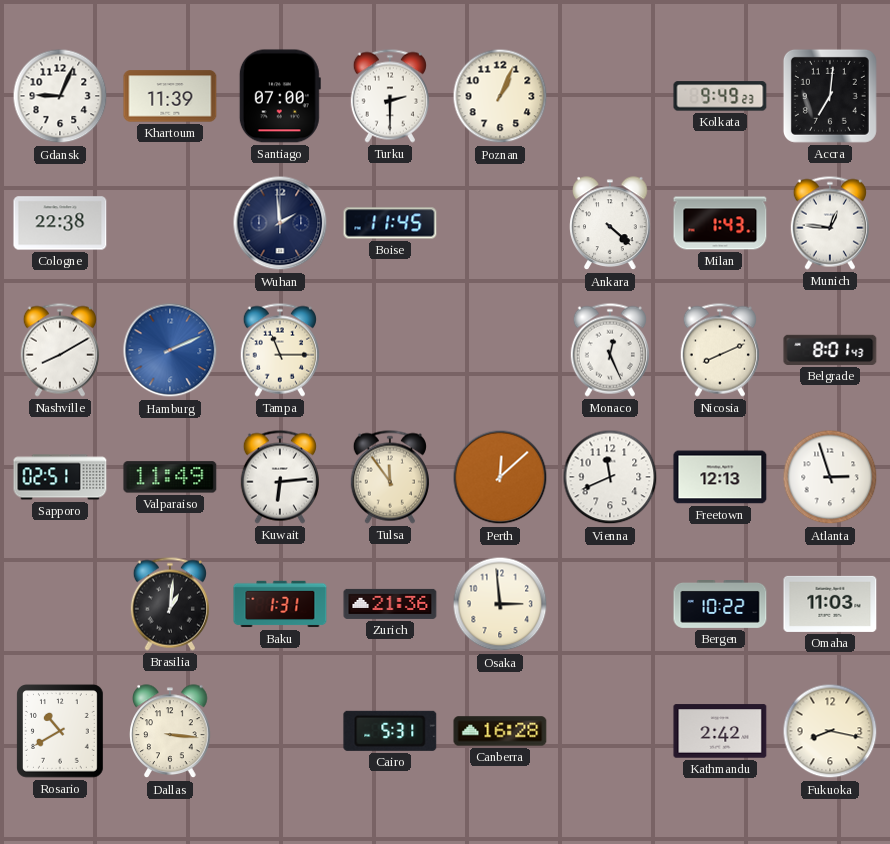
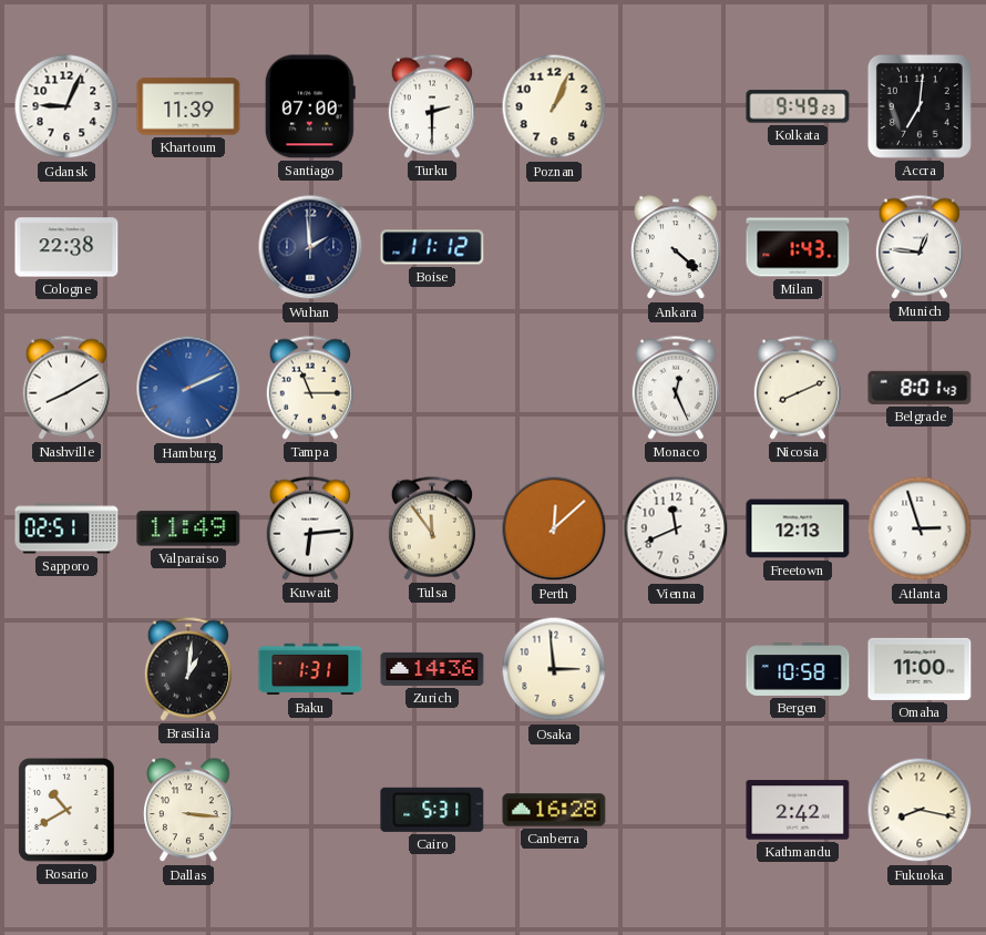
Boise: 11:45 -> 11:12 (432, 247)
Zurich: 21:36 -> 14:36 (432, 669)
Bergen: 10:22 -> 10:58 (798, 670)
Omaha: 11:03 -> 11:00 (920, 669)
